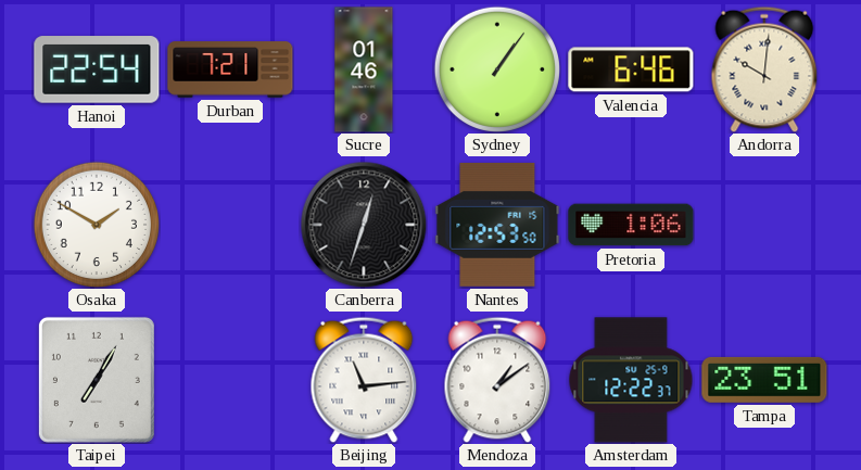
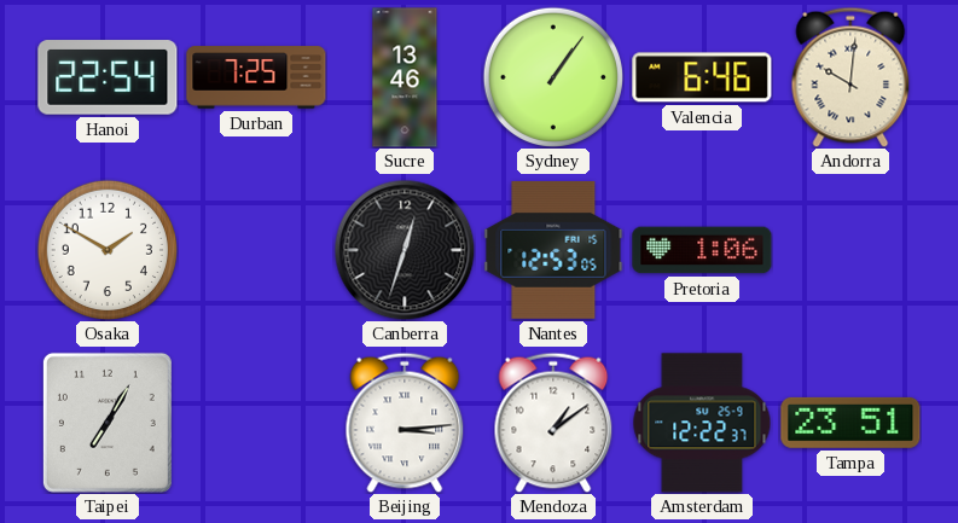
Durban: 7:21 -> 7:25 (256, 77)
Sucre: 01:46 -> 13:46 (405, 77)
Nantes: 12:53:50 -> 12:53:05 (553, 250)
Beijing: 11:14 -> 3:14 (405, 423)
